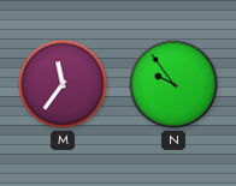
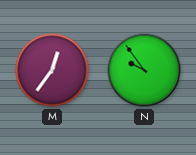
M: 11:36 -> 12:36 (52, 70)
